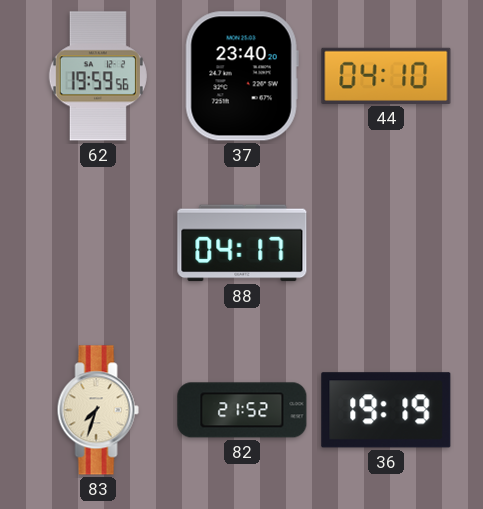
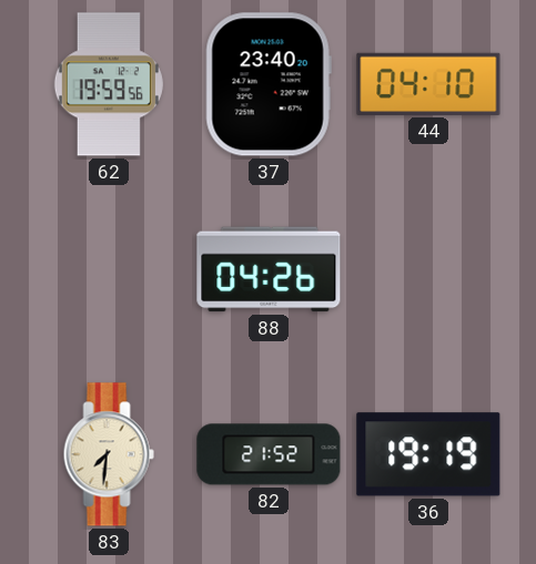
88: 04:17 -> 04:26 (269, 269)
83: 7:33 -> 7:31 (109, 454)
